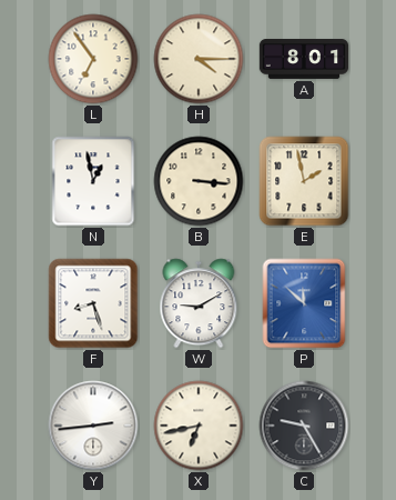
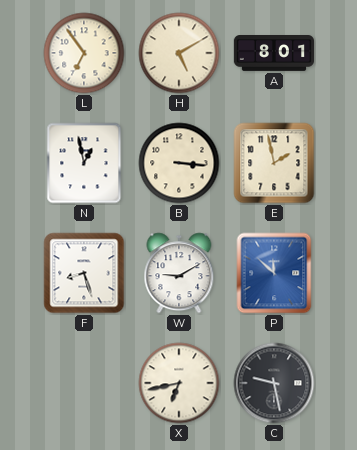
H: 4:15 -> 5:10 (179, 53)
Y: 2:44 -> none (93, 426)
C: 9:25 -> 9:28 (274, 383)
